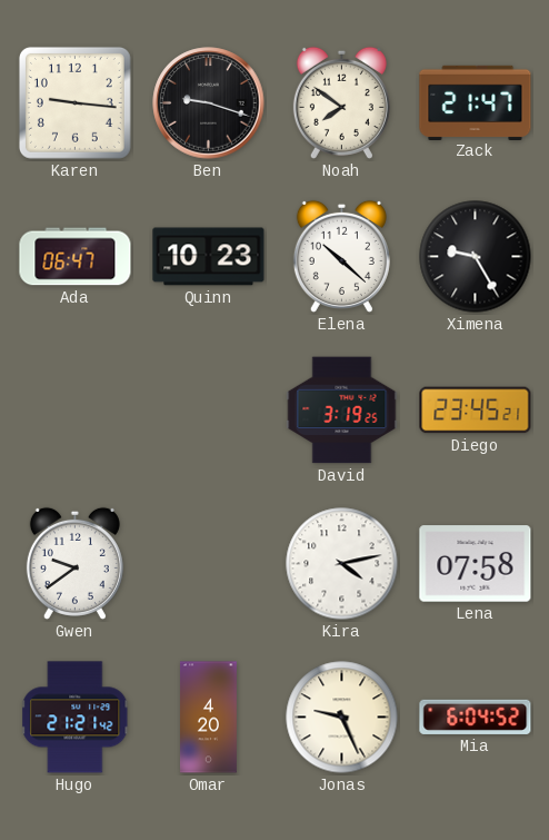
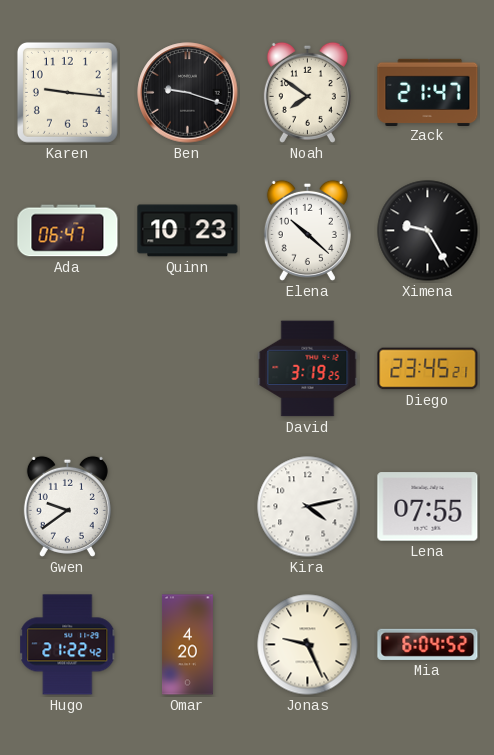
Lena: 07:58 -> 07:55 (428, 507)
Hugo: 21:21 -> 21:22 (68, 645)
